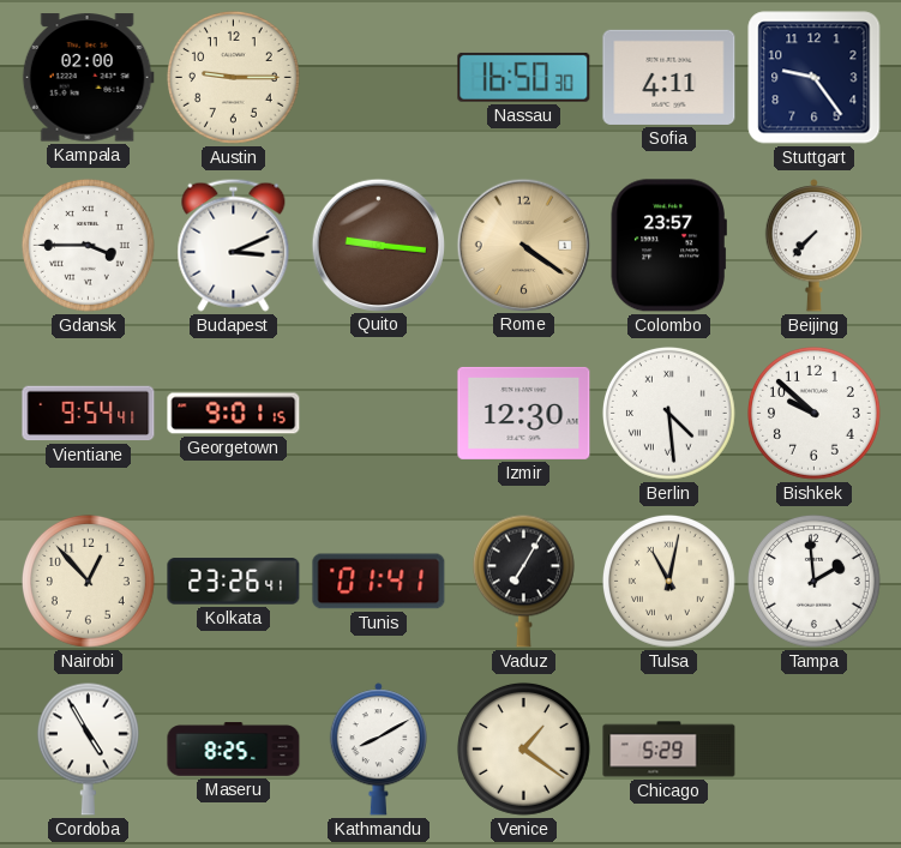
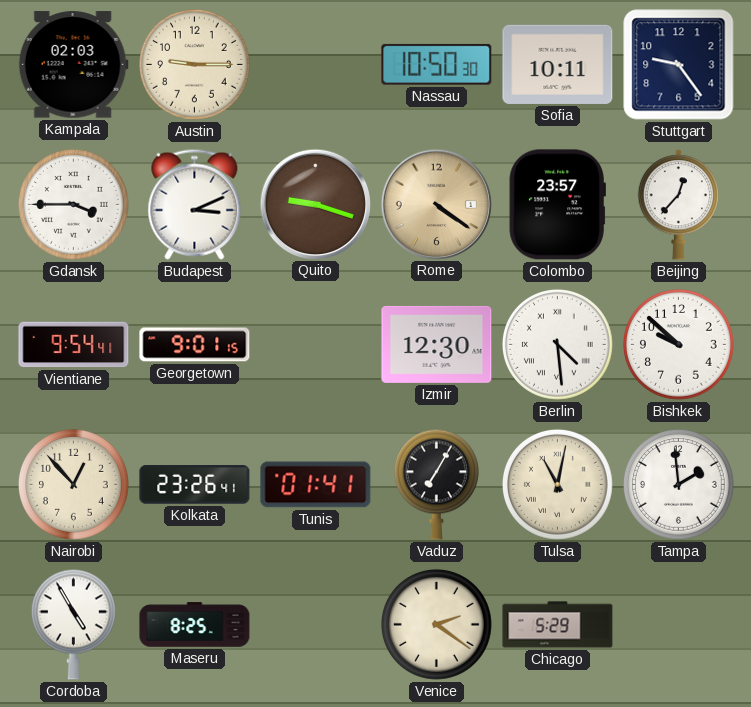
Kampala: 02:00 -> 02:03 (73, 65)
Nassau: 16:50 -> 10:50 (437, 64)
Sofia: 4:11 -> 10:11 (558, 64)
Quito: 9:16 -> 9:18 (315, 204)
Beijing: 7:37 -> 12:37 (678, 205)
Kathmandu: 8:10 -> none (378, 750)
Venice: 1:21 -> 2:21 (436, 624)
